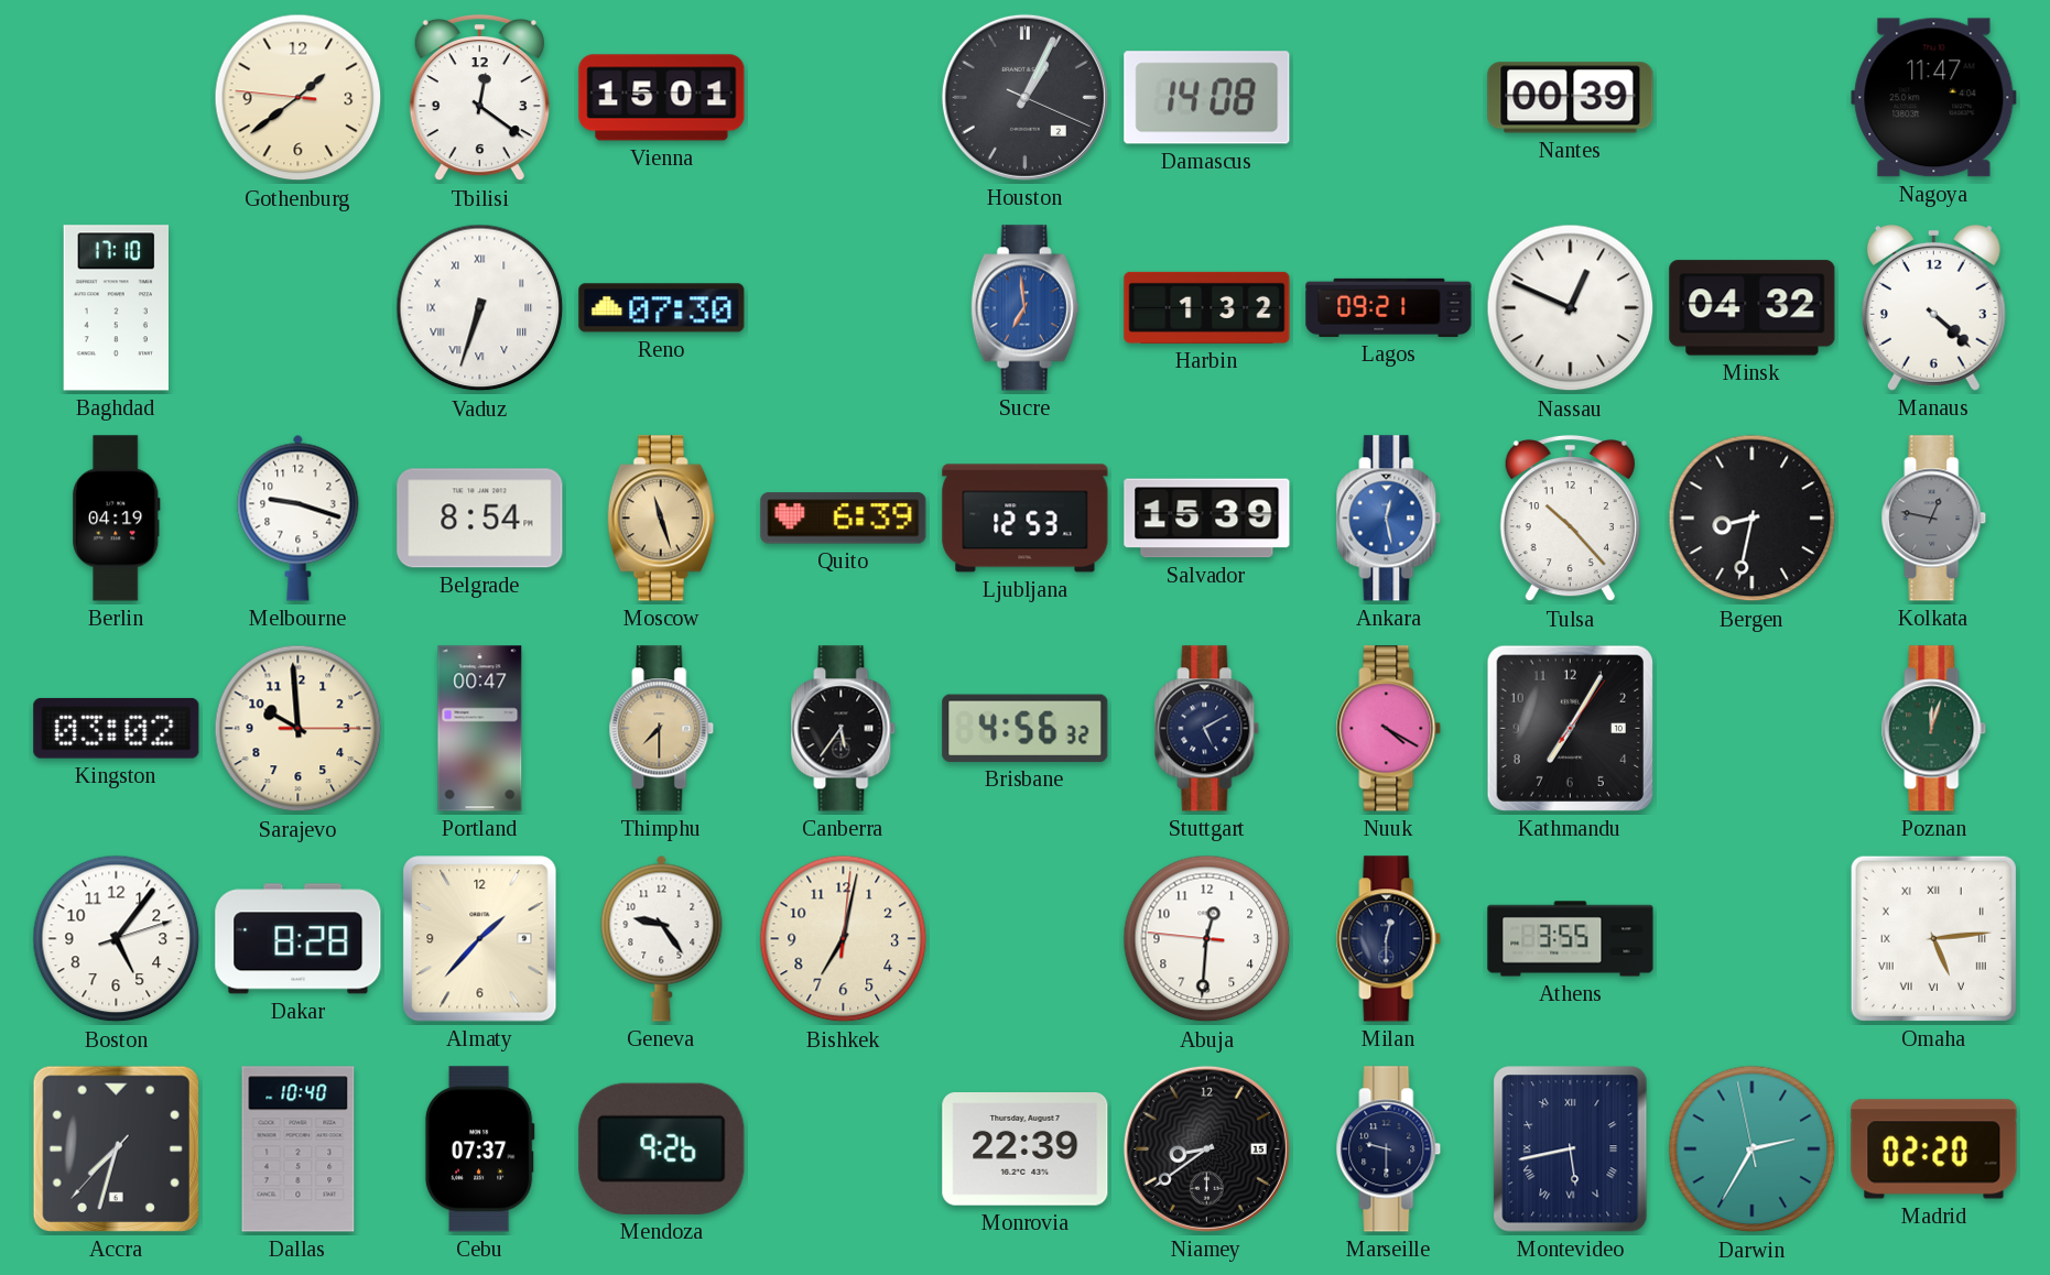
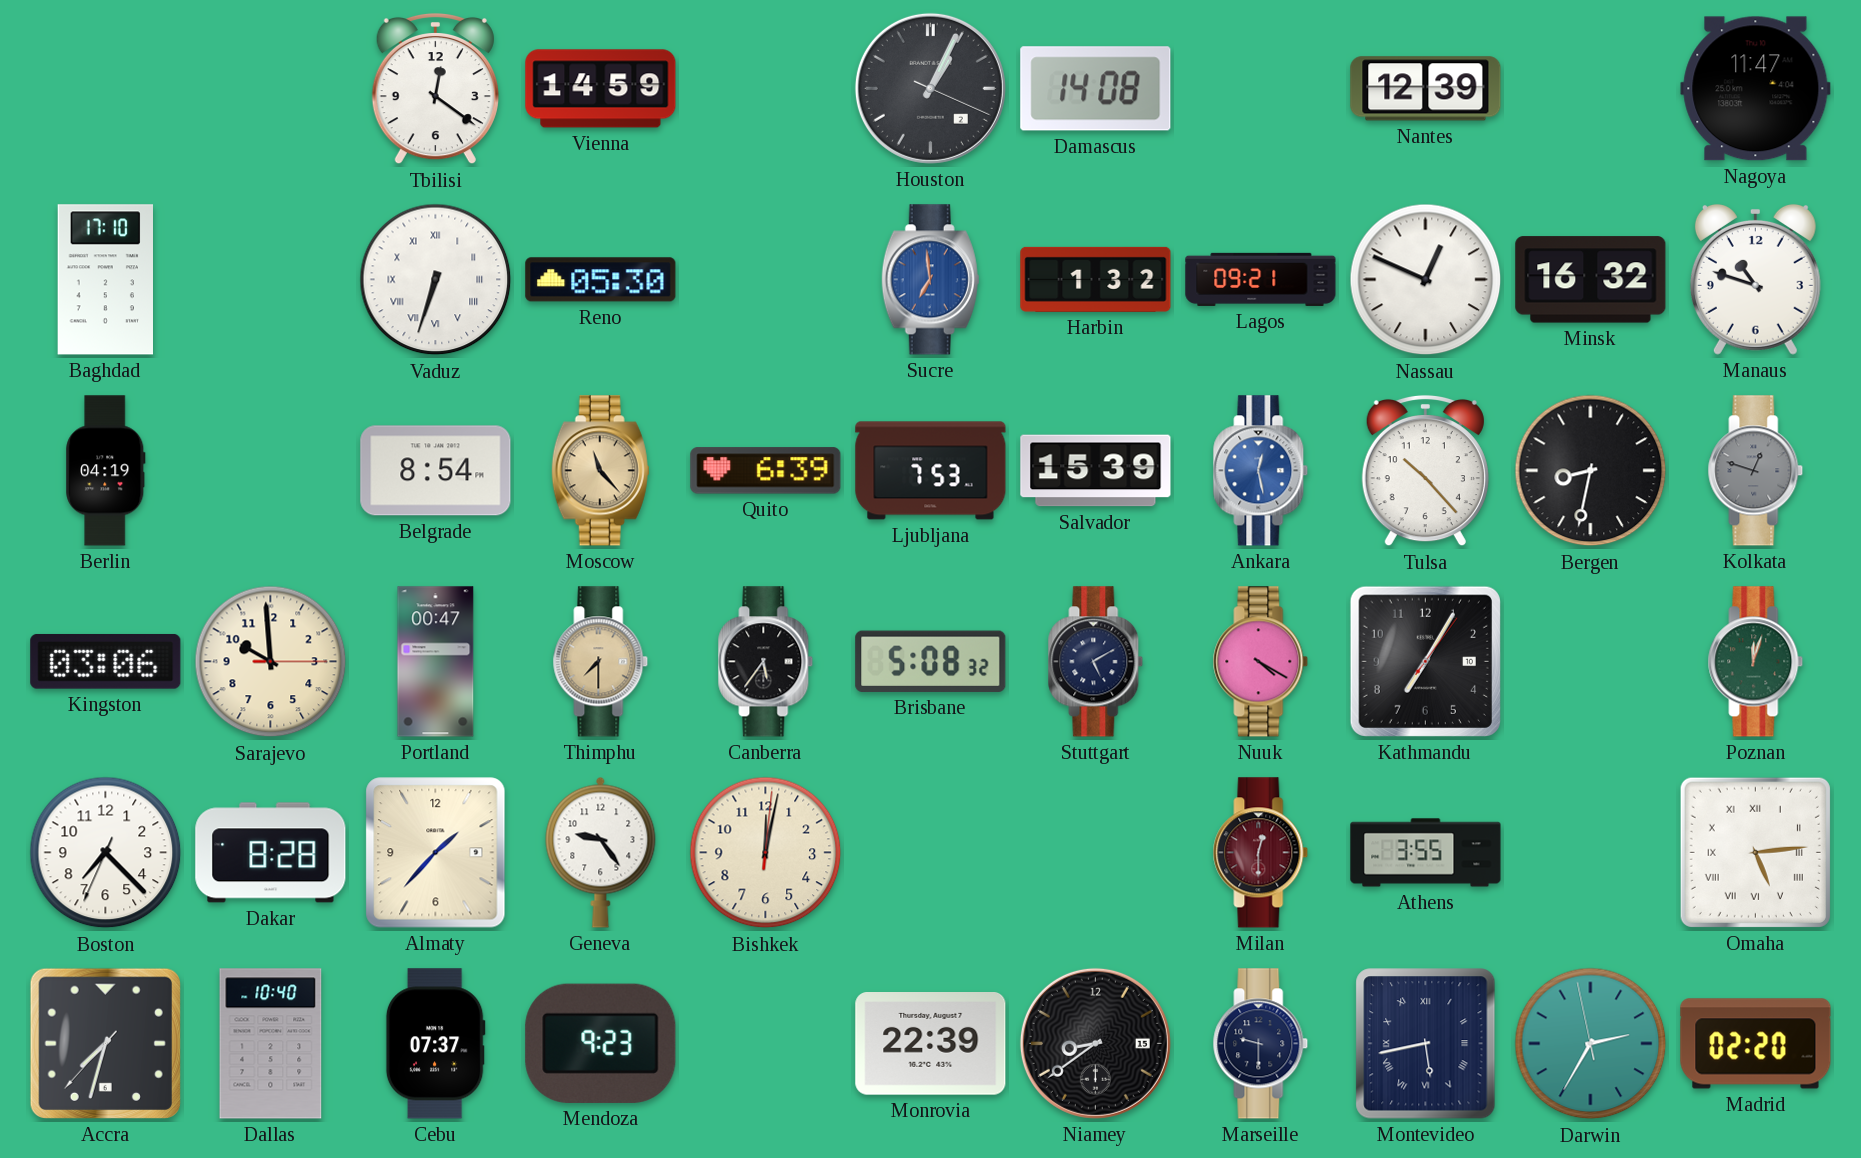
Gothenburg: 1:38 -> none (299, 98)
Vienna: 15:01 -> 14:59 (601, 89)
Nantes: 00:39 -> 12:39 (1426, 89)
Reno: 07:30 -> 05:30 (601, 280)
Minsk: 04:32 -> 16:32 (1591, 280)
Manaus: 4:22 -> 10:48 (1755, 279)
Melbourne: 9:18 -> none (299, 517)
Moscow: 11:27 -> 11:23 (600, 471)
Ljubljana: 12:53 -> 7:53 (931, 471)
Kolkata: 12:47 -> 12:48 (1756, 471)
Kingston: 03:02 -> 03:06 (106, 661)
Brisbane: 4:56 -> 5:08 (931, 661)
Boston: 5:06 -> 7:22 (106, 853)
Bishkek: 7:02 -> 12:02 (766, 853)
Abuja: 12:30 -> none (1207, 939)
Milan dial: navy -> burgundy (1261, 853)
Mendoza: 9:26 -> 9:23 (601, 1043)
